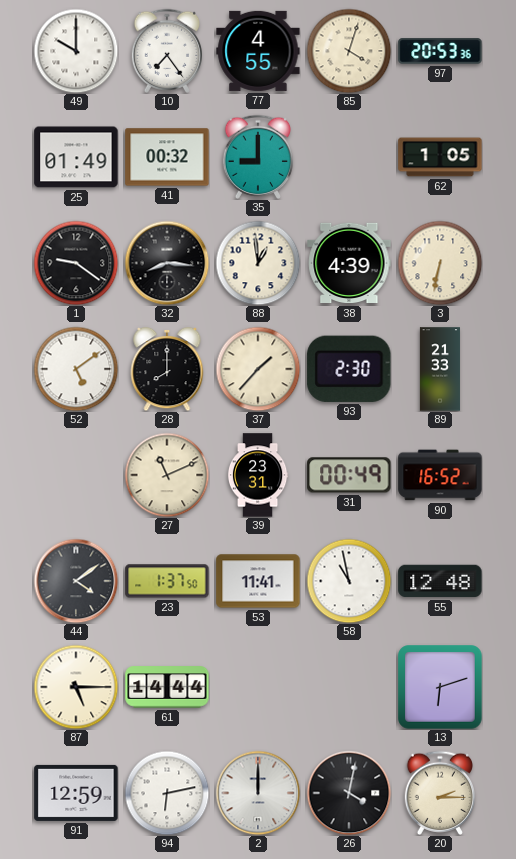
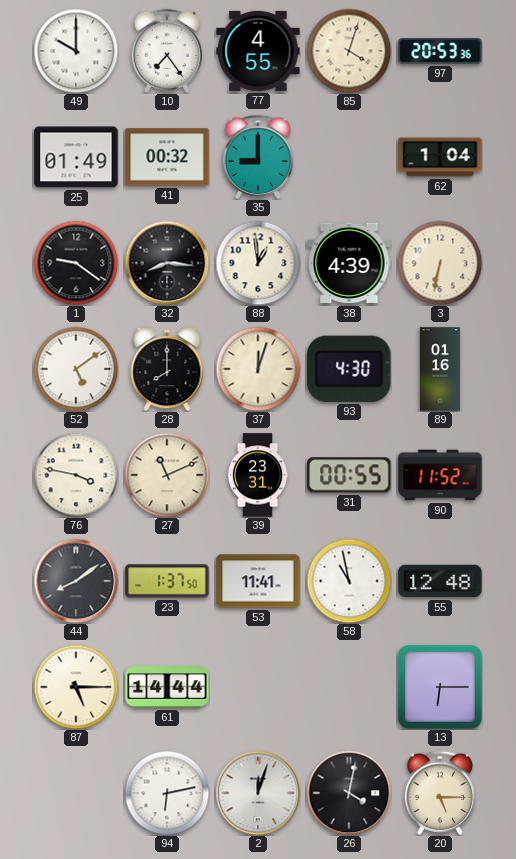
62: 1:05 -> 1:04 (440, 157)
37: 1:37 -> 12:03 (258, 369)
93: 2:30 -> 4:30 (349, 369)
89: 21:33 -> 01:16 (440, 369)
76: none -> 3:47 (76, 475)
31: 00:49 -> 00:55 (349, 475)
90: 16:52 -> 11:52 (440, 475)
44: 4:09 -> 8:09 (76, 581)
13: 6:12 -> 6:15 (440, 687)
91: 12:59 -> none (76, 793)
2: 12:00 -> 12:03 (258, 793)
20: 2:15 -> 5:15 (439, 793)
